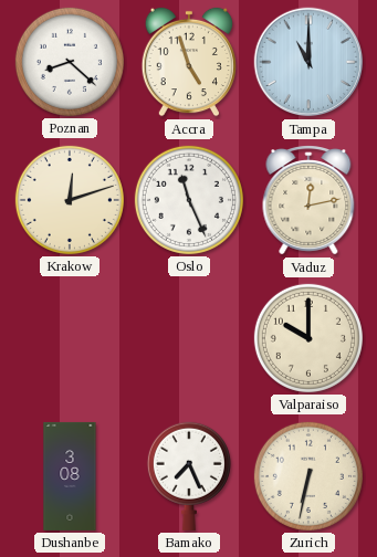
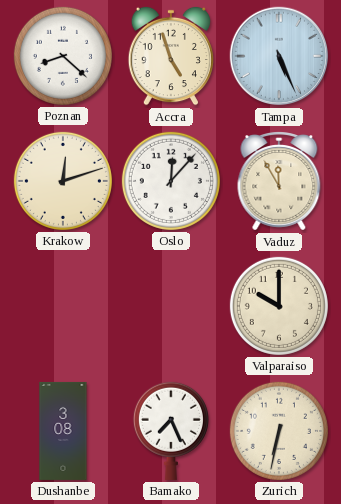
Tampa: 11:00 -> 5:26 (279, 56)
Oslo: 11:26 -> 12:07 (171, 181)
Vaduz: 12:13 -> 11:55 (279, 182)
